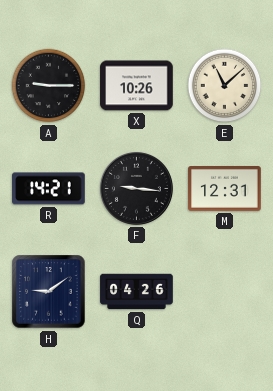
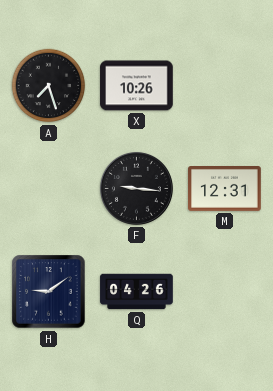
A: 9:15 -> 7:27 (49, 86)
E: 11:08 -> none (225, 86)
R: 14:21 -> none (49, 189)
